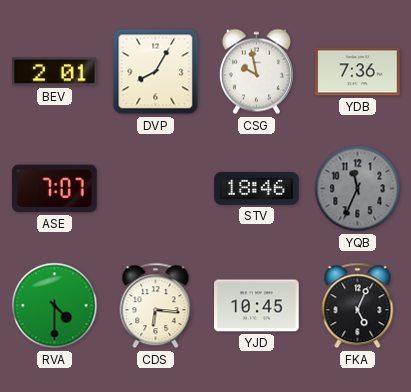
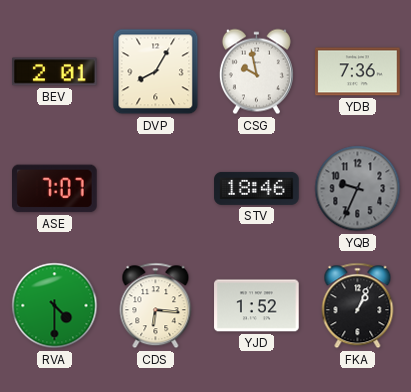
YQB: 11:34 -> 9:34 (358, 189)
YJD: 10:45 -> 1:52 (257, 306)
FKA: 5:04 -> 1:04 (358, 306)
